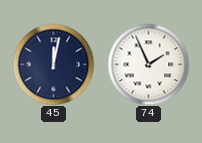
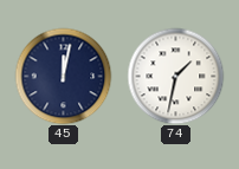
74: 1:56 -> 1:32 (175, 76)
